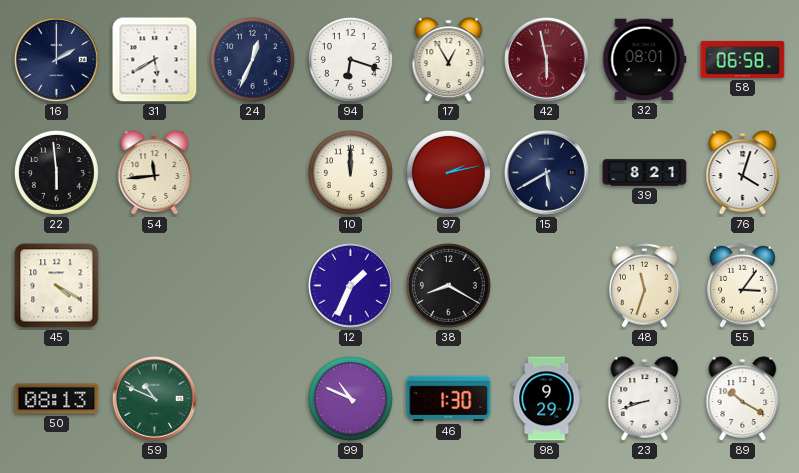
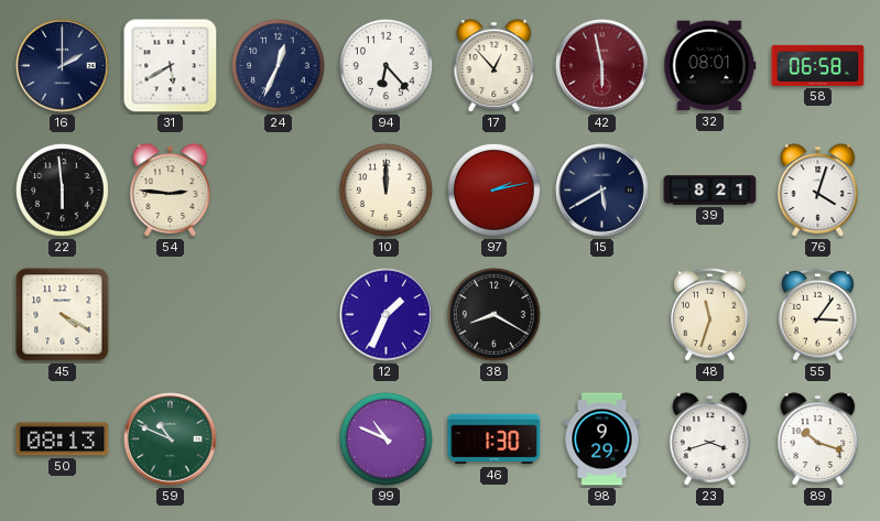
94: 6:18 -> 6:23 (385, 65)
17: 12:55 -> 12:53 (495, 66)
54: 11:44 -> 2:46 (171, 191)
23: 8:42 -> 3:42 (710, 439)
89: 10:20 -> 10:18 (818, 439)
